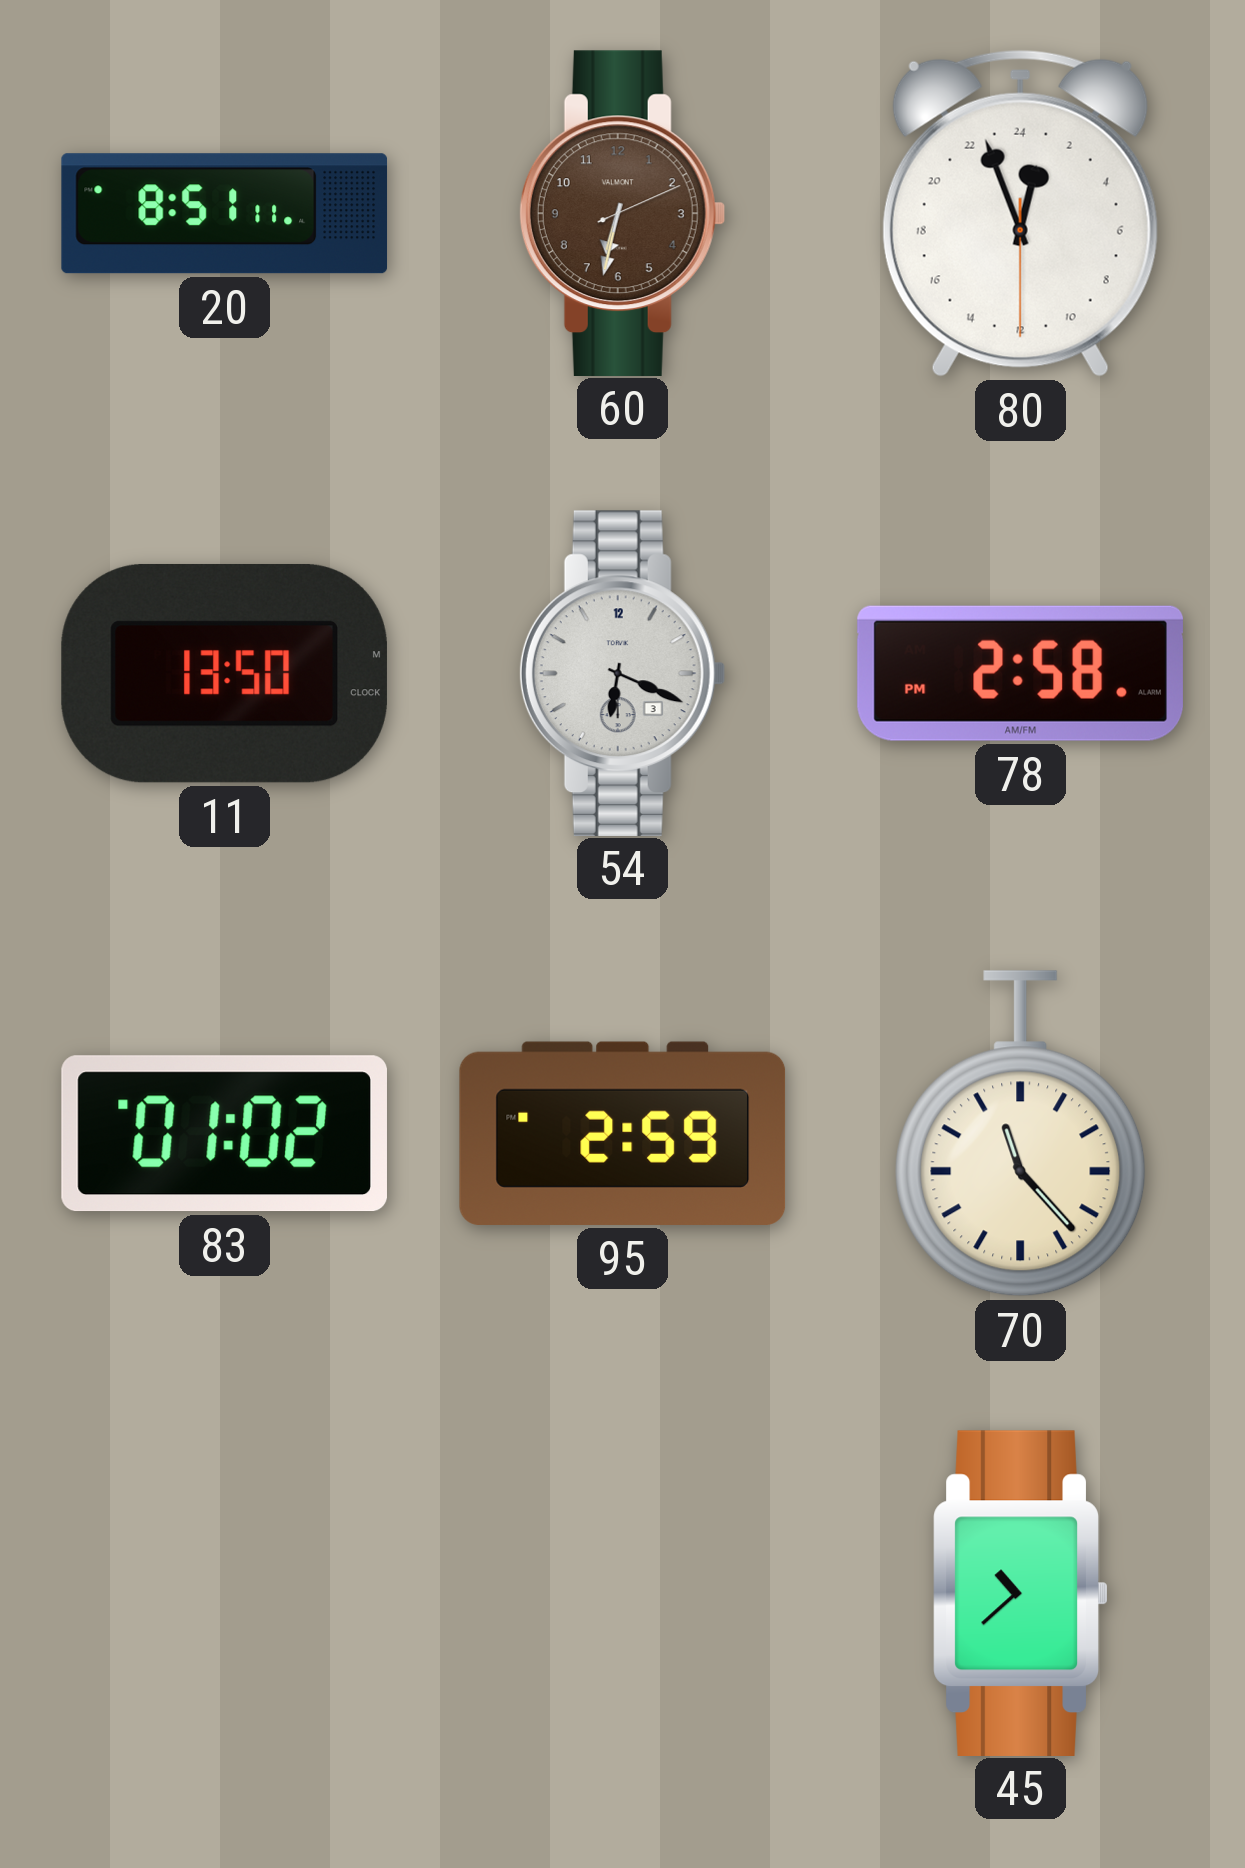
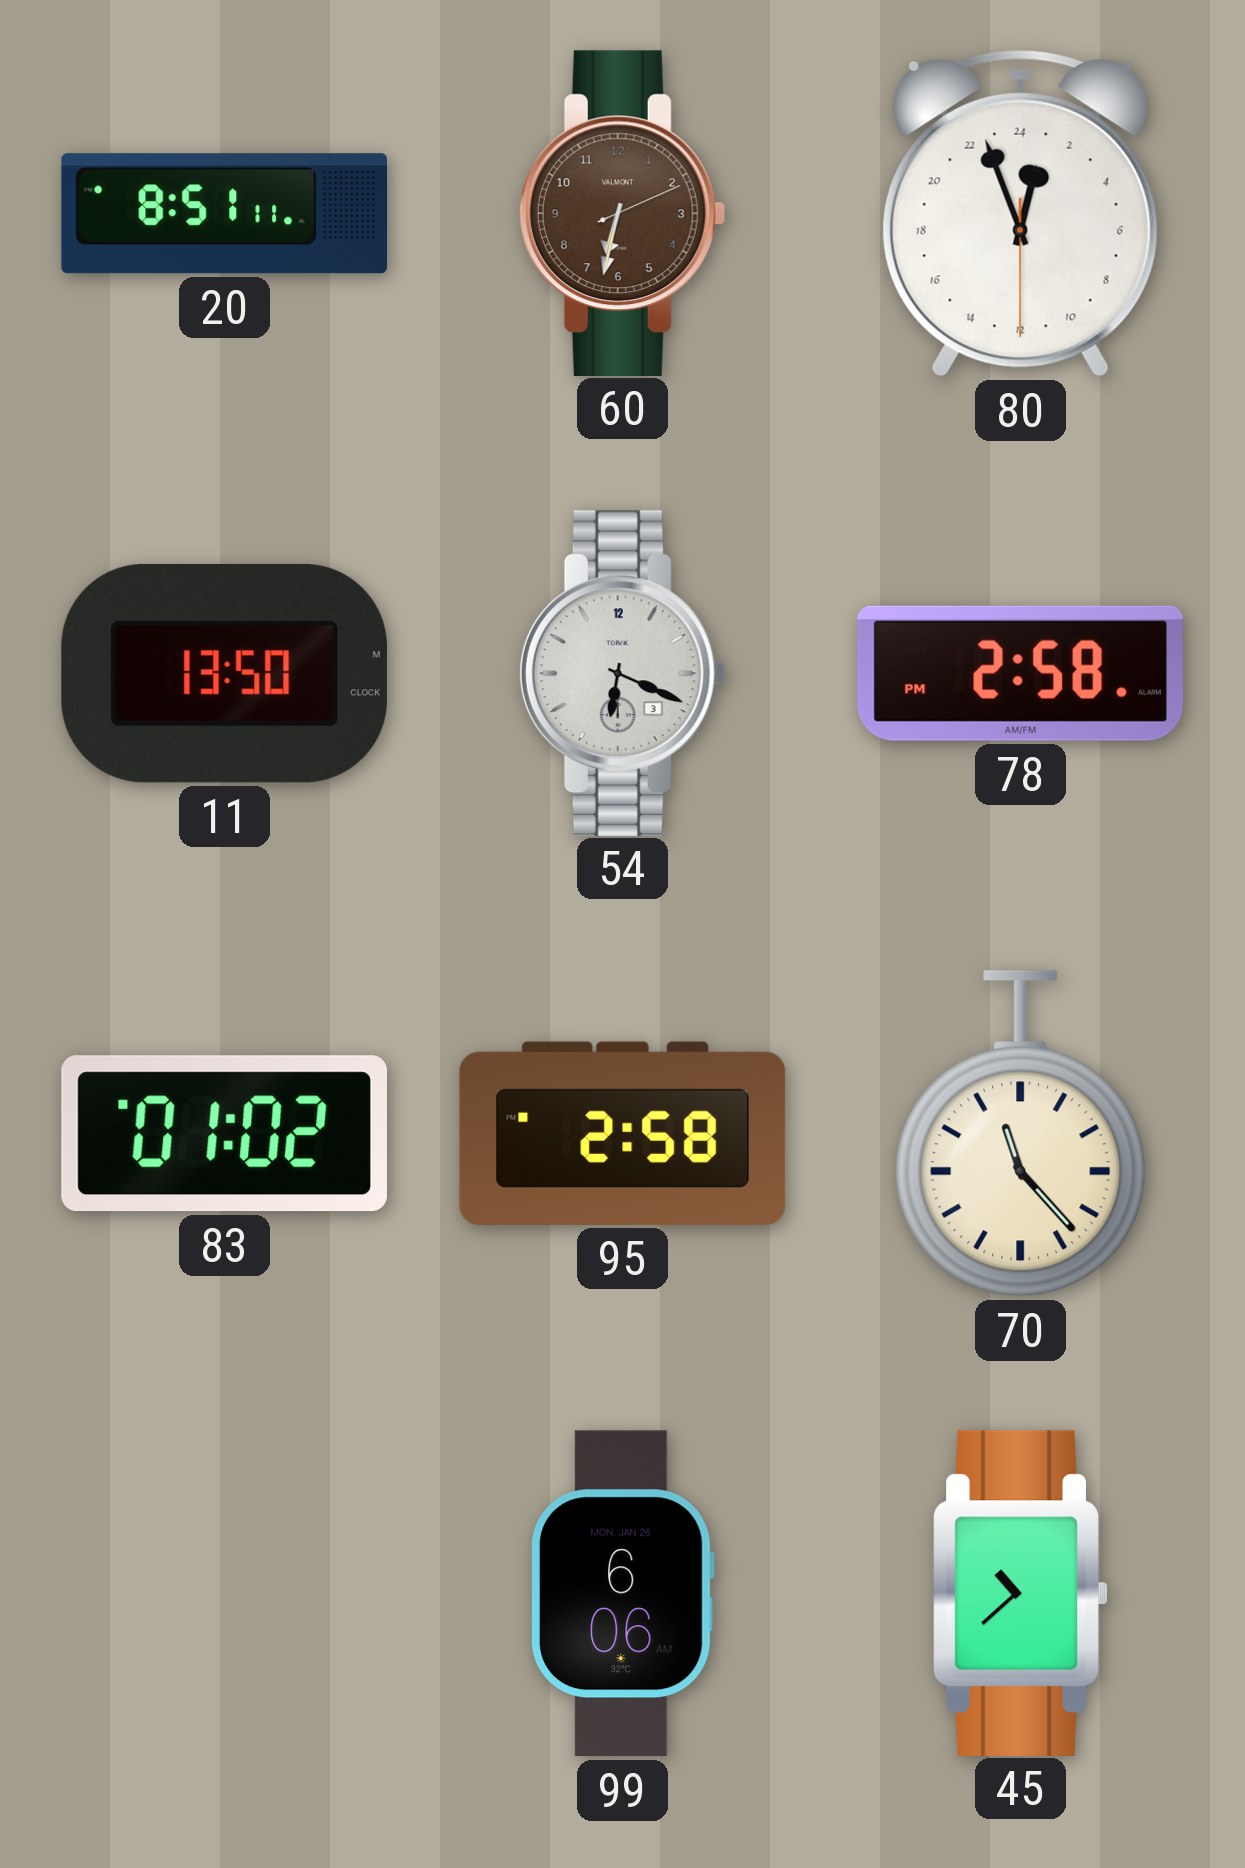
95: 2:59 -> 2:58 (623, 1133)
99: none -> 6:06 (623, 1594)
